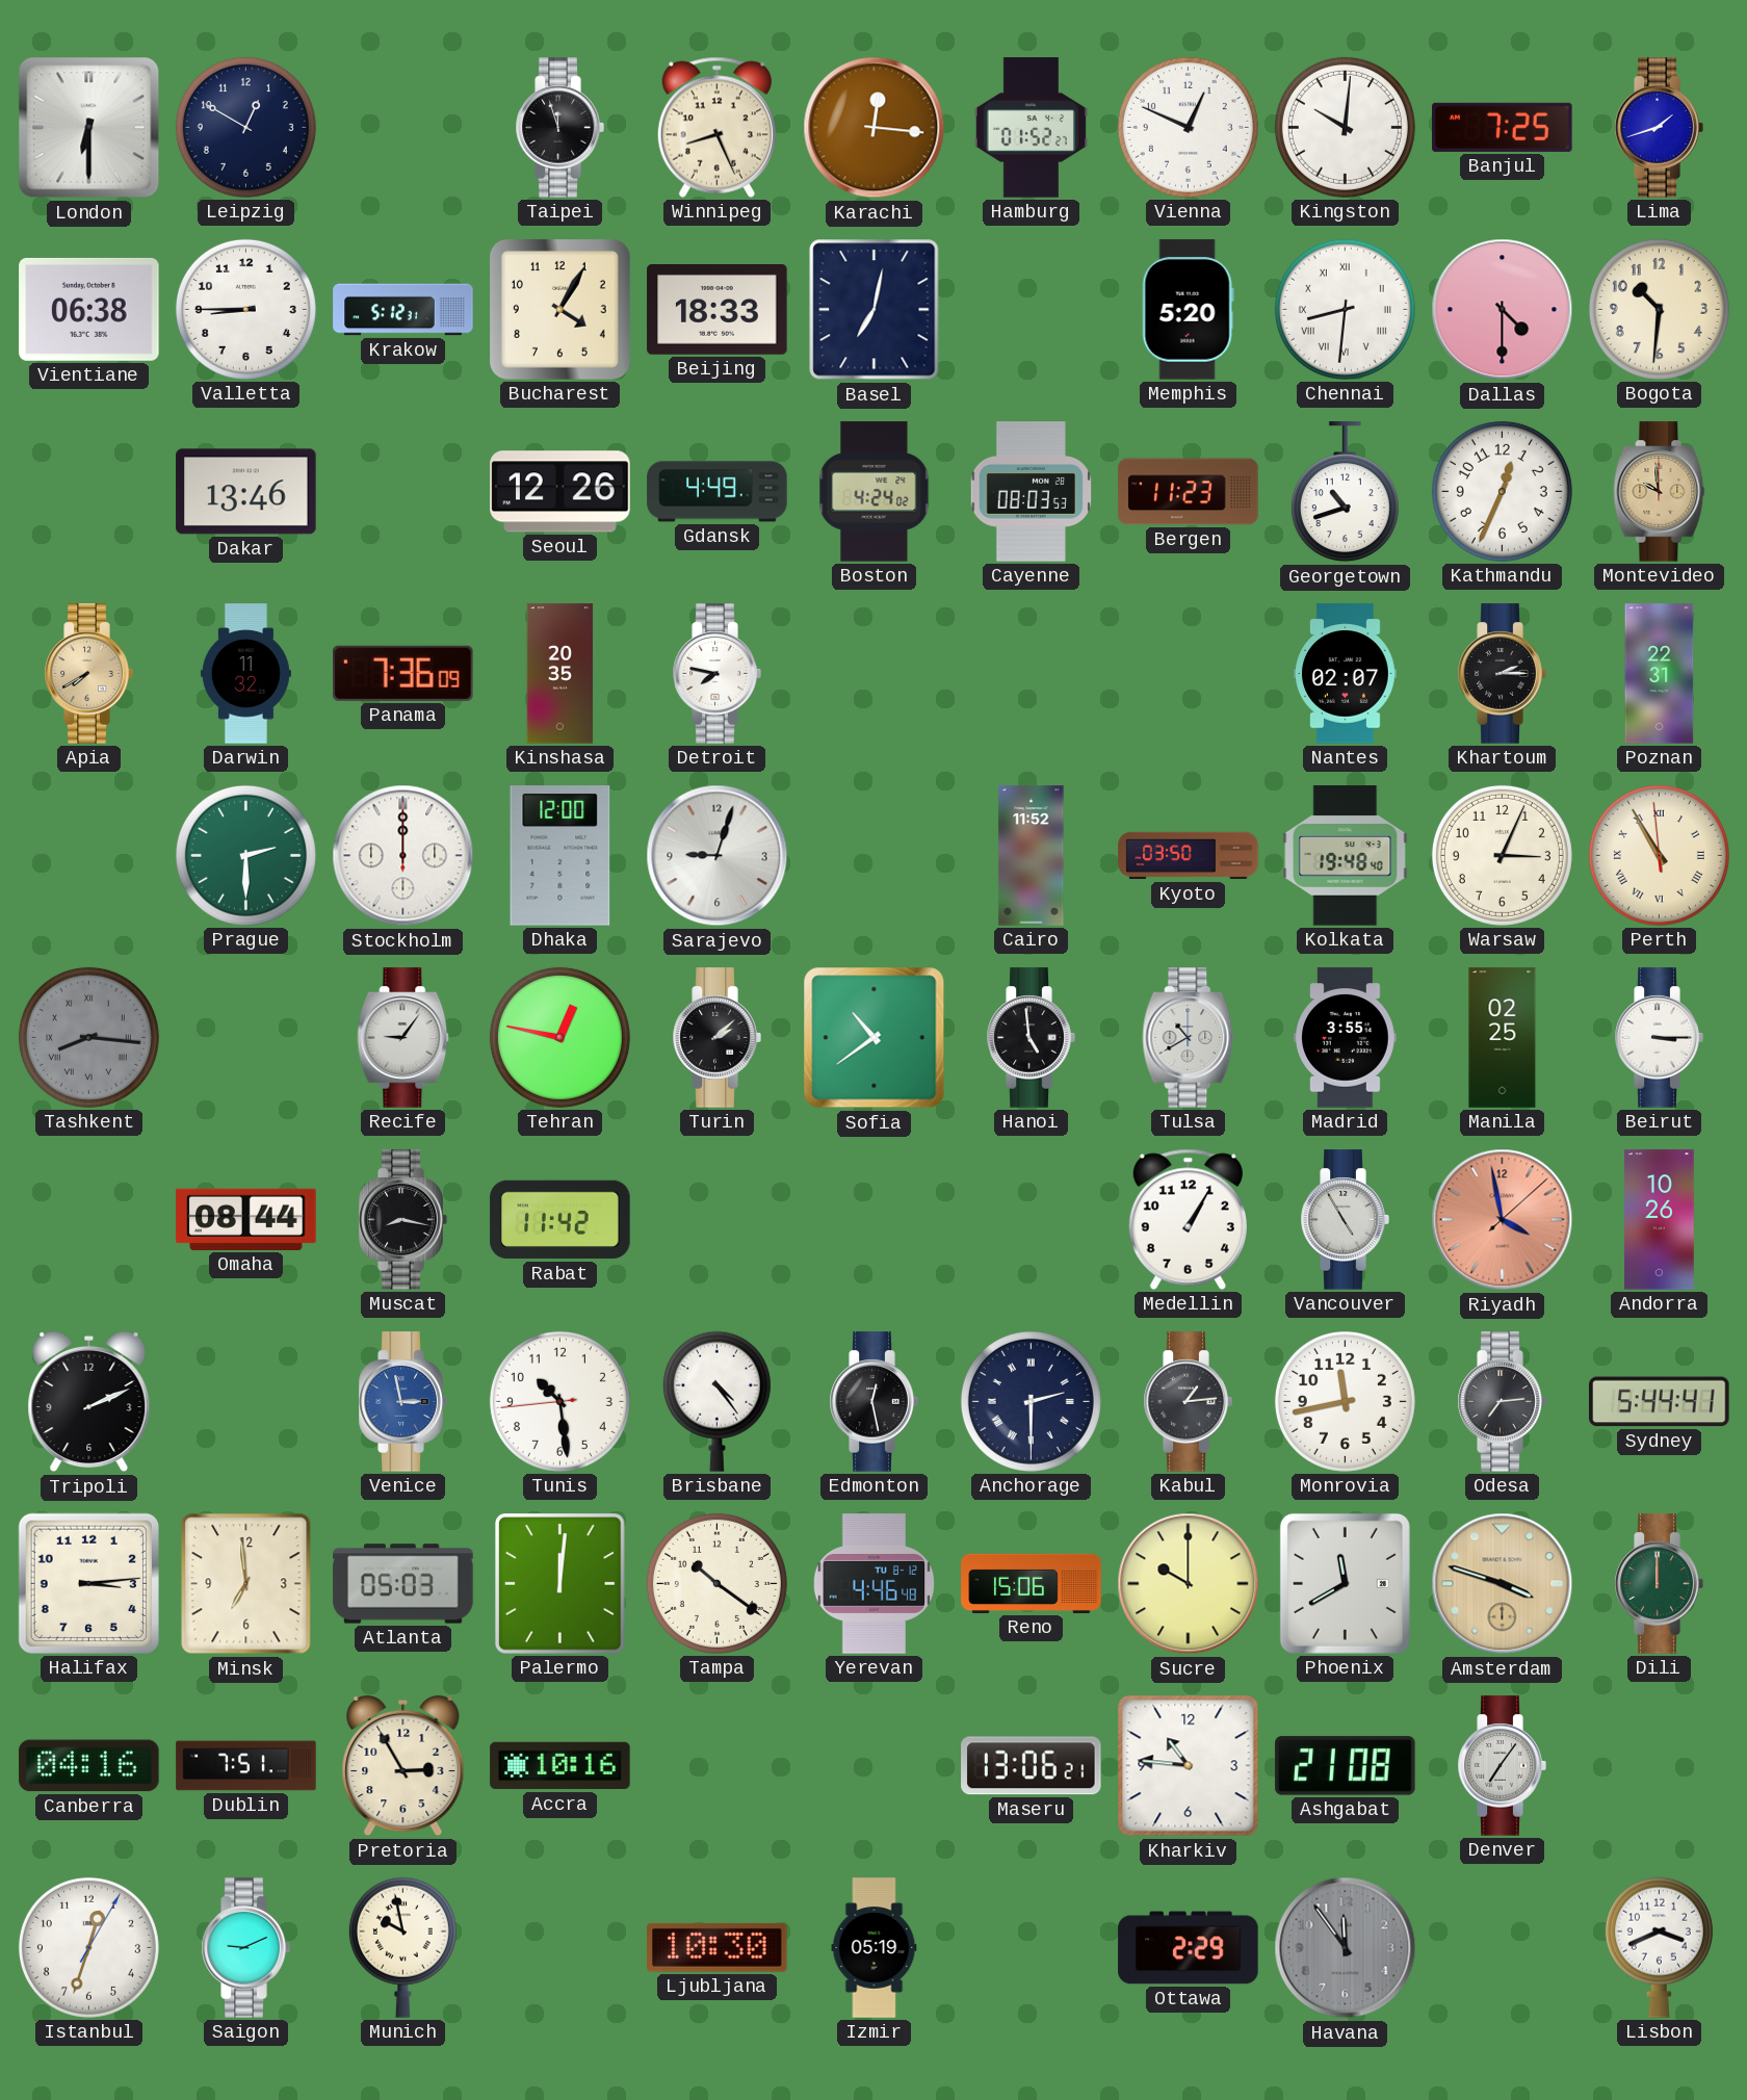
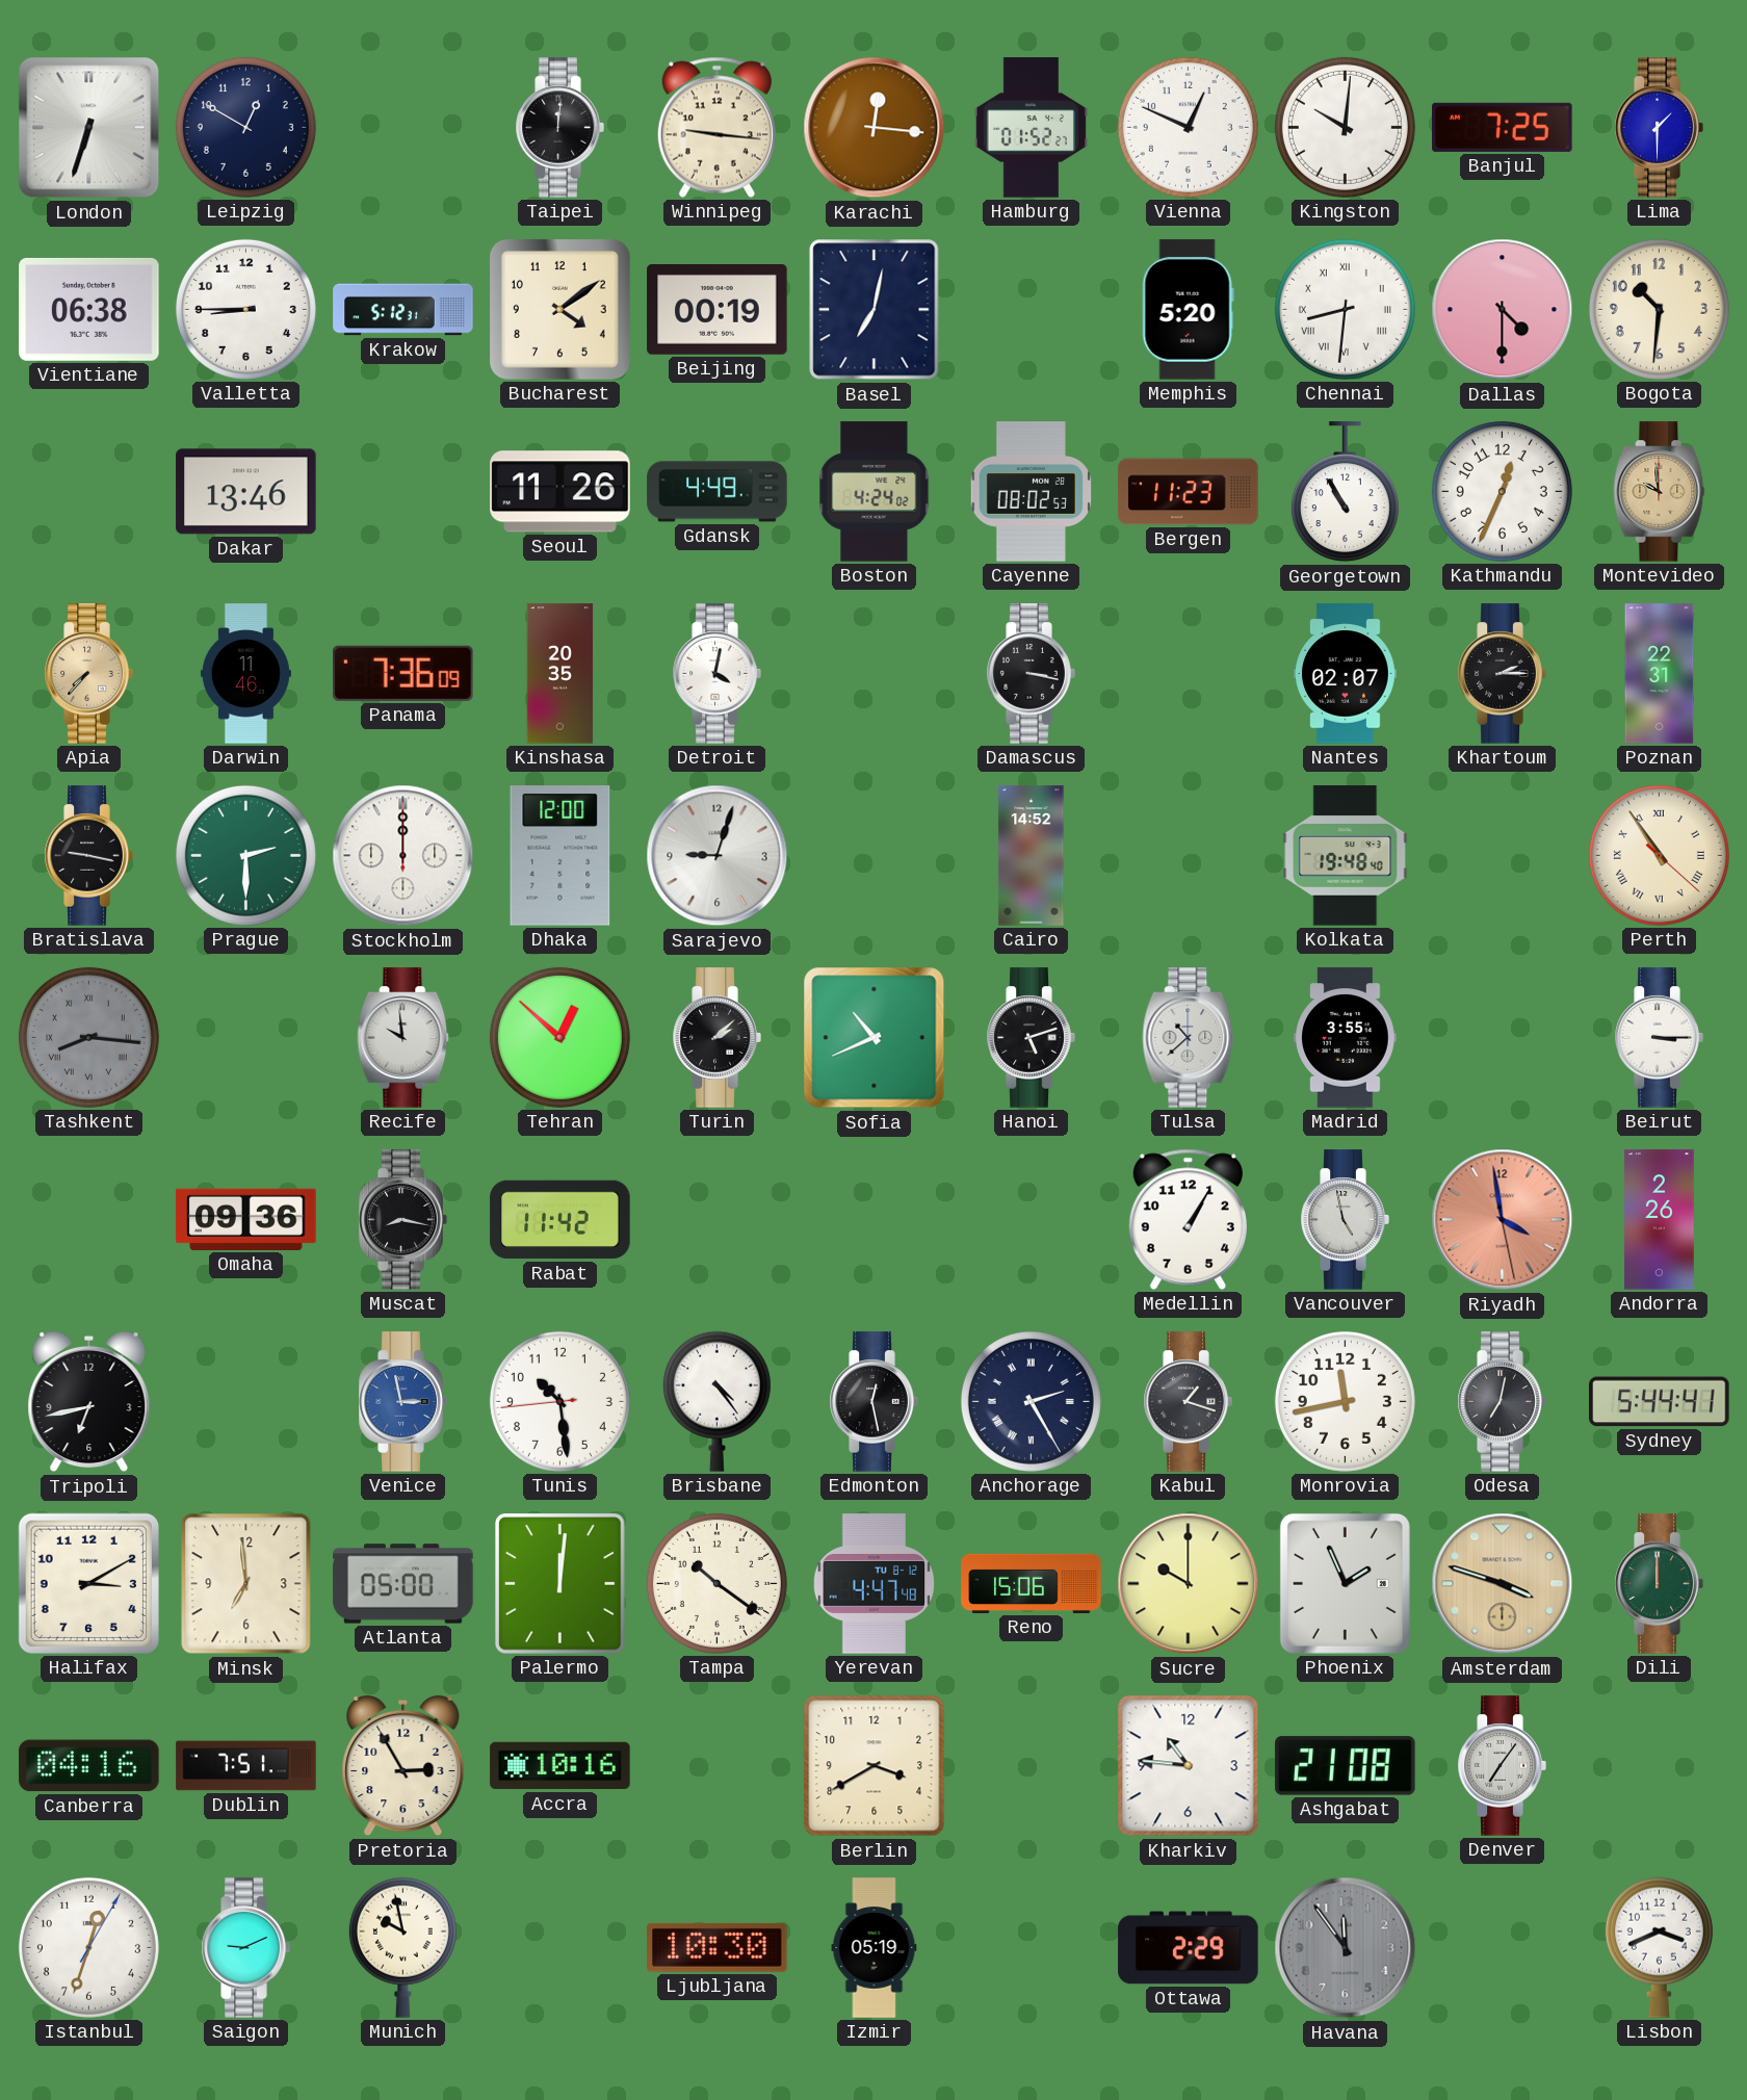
London: 6:30 -> 6:33 (89, 128)
Taipei: 11:57 -> 12:01 (559, 128)
Winnipeg: 8:26 -> 9:16 (716, 127)
Lima: 1:42 -> 1:30 (1659, 128)
Bucharest: 4:05 -> 4:09 (559, 309)
Beijing: 18:33 -> 00:19 (718, 310)
Seoul: 12:26 -> 11:26 (560, 492)
Cayenne: 08:03 -> 08:02 (1031, 492)
Georgetown: 10:42 -> 10:55 (1345, 492)
Apia: 7:40 -> 7:37 (88, 674)
Darwin: 11:32 -> 11:46 (245, 674)
Detroit: 7:47 -> 4:02 (716, 674)
Damascus: none -> 3:17 (1031, 674)
Bratislava: none -> 9:17 (88, 856)
Cairo: 11:52 -> 14:52 (1032, 856)
Kyoto: 03:50 -> none (1189, 856)
Warsaw: 3:04 -> none (1502, 855)
Perth: 10:54:59 -> 10:54:22 (1659, 855)
Recife: 9:06 -> 9:59 (403, 1038)
Tehran: 12:47 -> 12:52 (559, 1037)
Sofia: 10:39 -> 10:41 (875, 1038)
Hanoi: 4:59 -> 5:12 (1031, 1038)
Tulsa: 10:40 -> 10:38 (1189, 1038)
Manila: 02:25 -> none (1503, 1038)
Omaha: 08:44 -> 09:36 (246, 1219)
Vancouver: 4:55 -> 4:58 (1345, 1220)
Riyadh: 3:58:08 -> 3:58:28 (1503, 1220)
Andorra: 10:26 -> 2:26 (1660, 1220)
Tripoli: 2:11 -> 6:43 (89, 1402)
Anchorage: 2:30 -> 2:25 (1031, 1401)
Kabul: 1:14 -> 1:18 (1188, 1402)
Odesa: 7:14 -> 7:02 (1502, 1402)
Halifax: 3:14 -> 3:10 (88, 1583)
Atlanta: 05:03 -> 05:00 (403, 1584)
Yerevan: 4:46 -> 4:47 (875, 1584)
Phoenix: 11:40 -> 1:56 (1345, 1583)
Berlin: none -> 3:40 (875, 1766)
Maseru: 13:06 -> none (1032, 1766)
